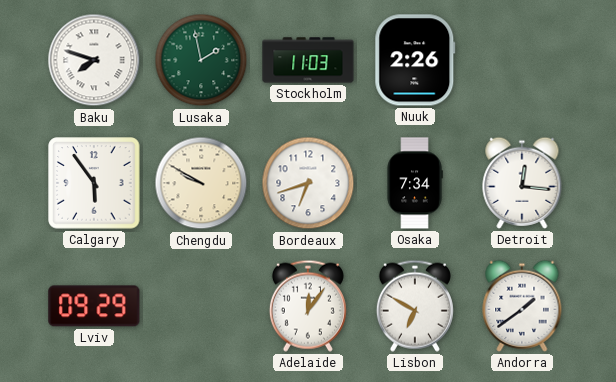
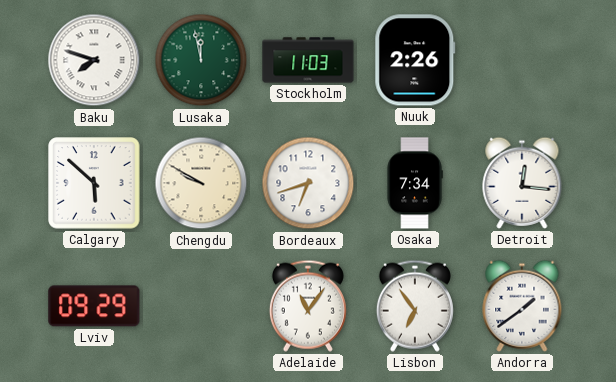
Lusaka: 1:58 -> 11:58 (201, 60)
Calgary: 5:54 -> 5:52 (94, 183)
Adelaide: 12:06 -> 11:06 (308, 306)
Lisbon: 6:50 -> 6:54 (415, 306)
